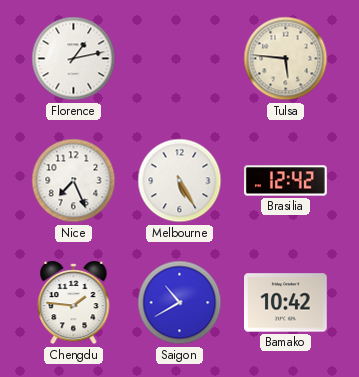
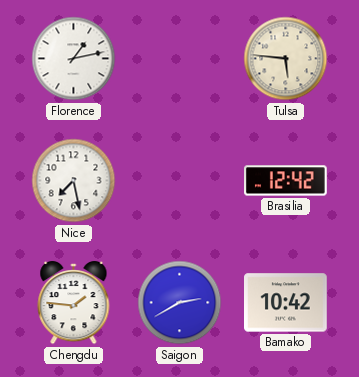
Nice: 7:26 -> 7:28 (74, 181)
Melbourne: 5:25 -> none (180, 181)
Saigon: 10:40 -> 2:40 (180, 303)
